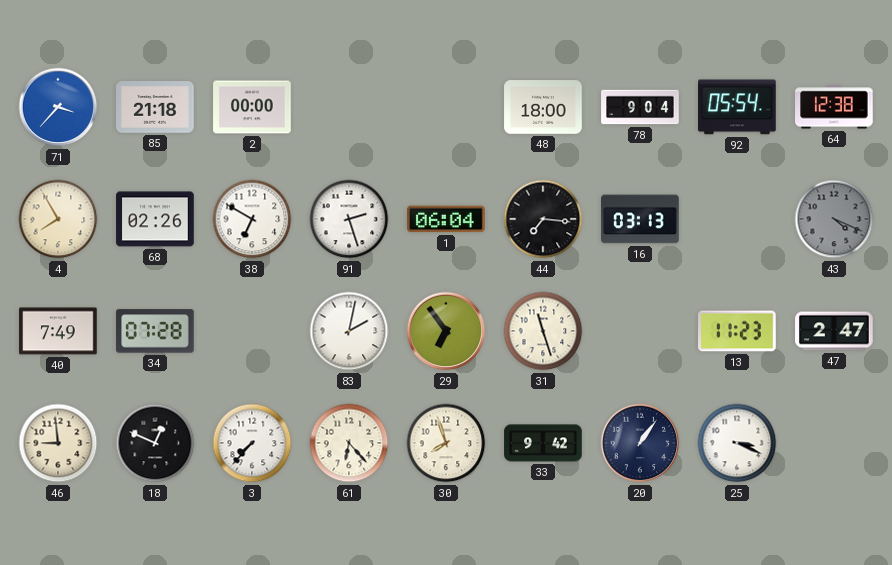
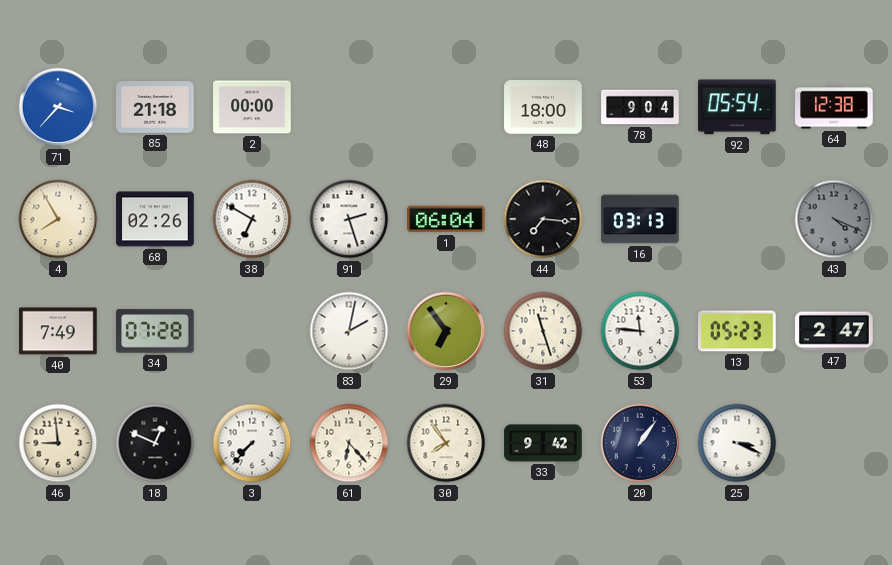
53: none -> 11:46 (640, 331)
13: 11:23 -> 05:23 (737, 331)
30: 7:57 -> 7:54 (446, 443)
